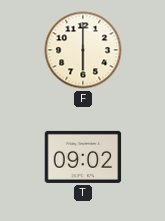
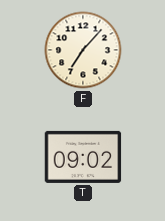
F: 6:00 -> 7:07 (83, 50)
